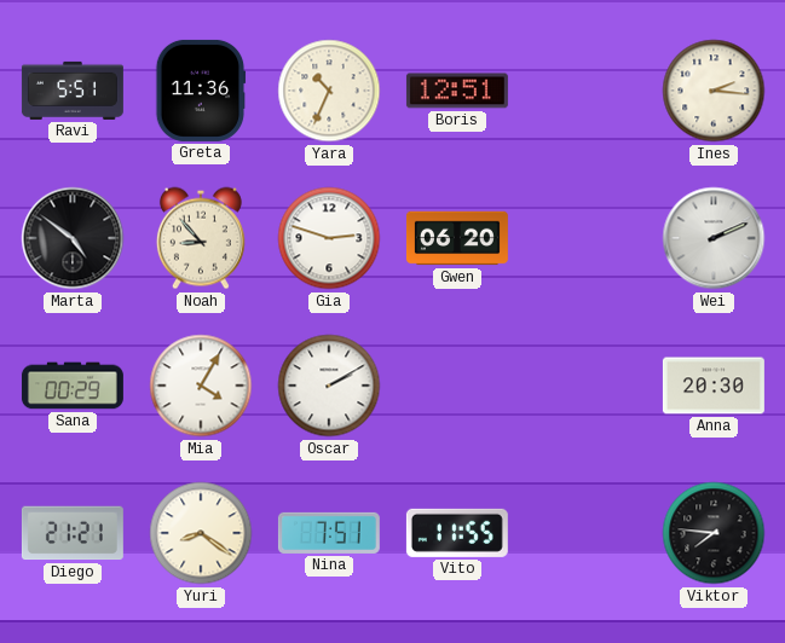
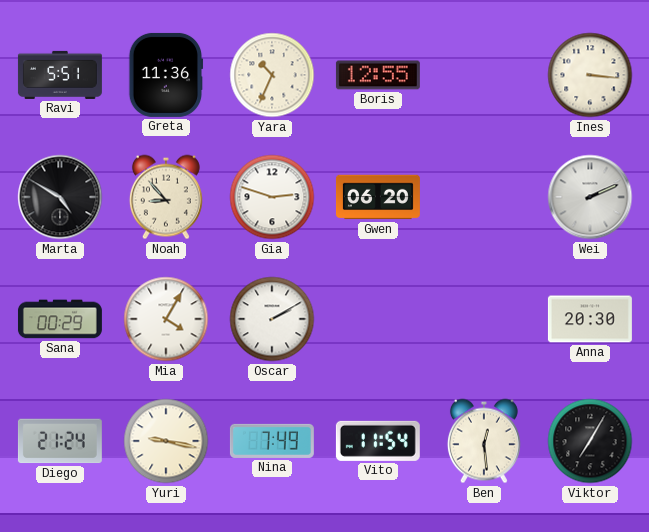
Boris: 12:51 -> 12:55 (378, 75)
Ines: 2:16 -> 3:16 (590, 75)
Marta: 4:51 -> 4:50 (60, 197)
Diego: 21:21 -> 21:24 (60, 441)
Yuri: 8:21 -> 9:17 (166, 441)
Nina: 7:51 -> 7:49 (272, 441)
Vito: 11:55 -> 11:54 (378, 441)
Ben: none -> 12:29 (484, 441)
Viktor: 7:46 -> 7:05 (590, 441)
